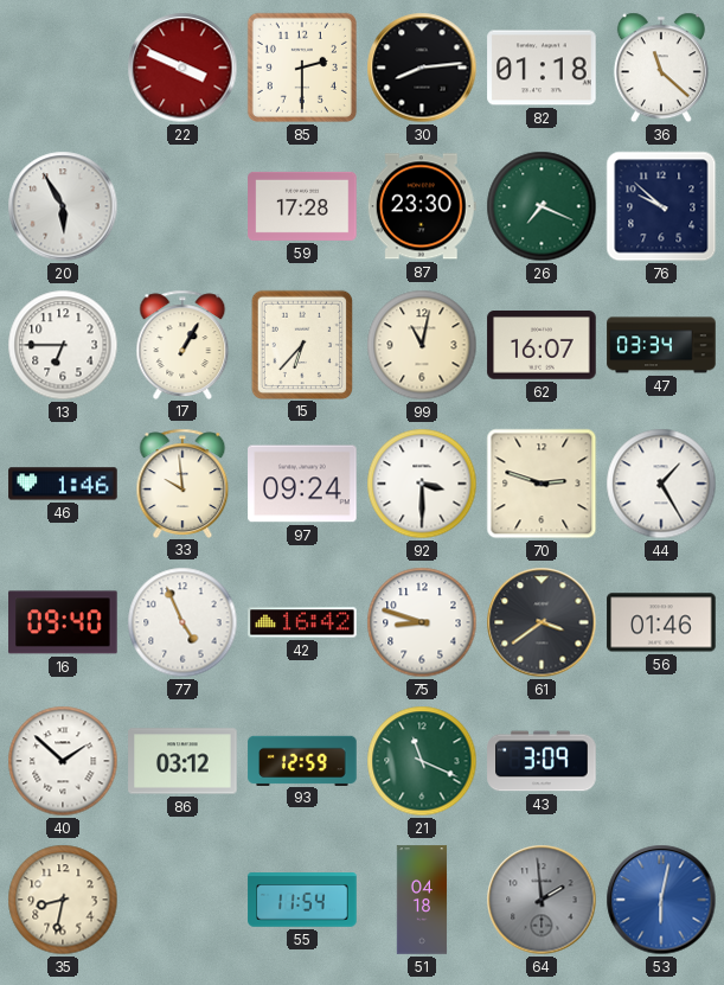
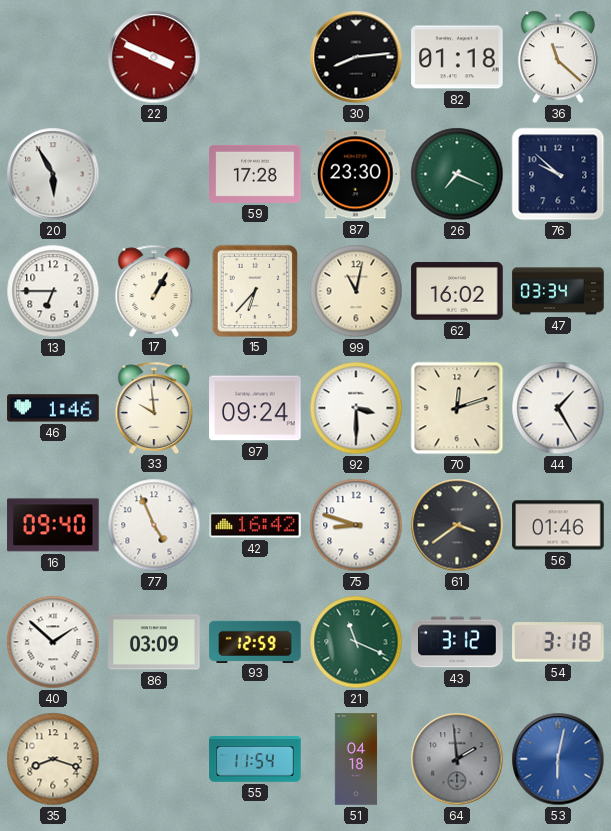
85: 2:30 -> none (302, 68)
62: 16:07 -> 16:02 (457, 291)
70: 2:48 -> 12:12 (457, 408)
86: 03:12 -> 03:09 (154, 642)
43: 3:09 -> 3:12 (457, 642)
54: none -> 3:18 (558, 642)
35: 8:32 -> 8:18 (53, 759)
